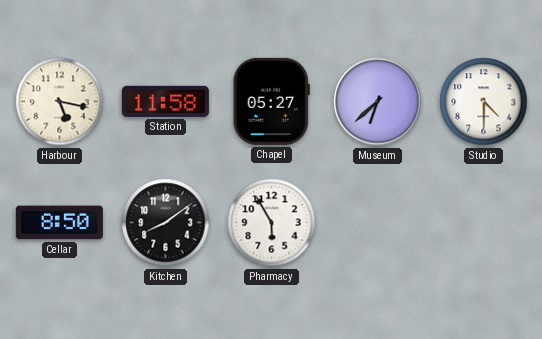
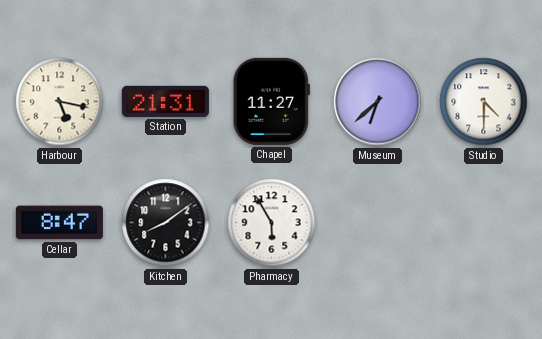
Station: 11:58 -> 21:31 (165, 101)
Chapel: 05:27 -> 11:27 (271, 101)
Cellar: 8:50 -> 8:47 (59, 223)
